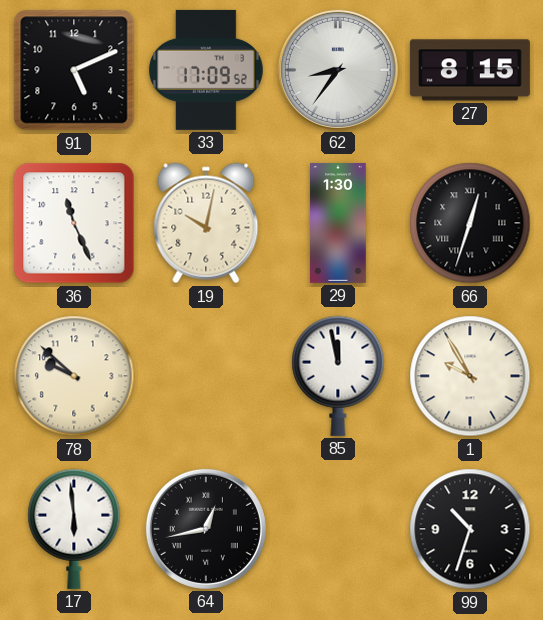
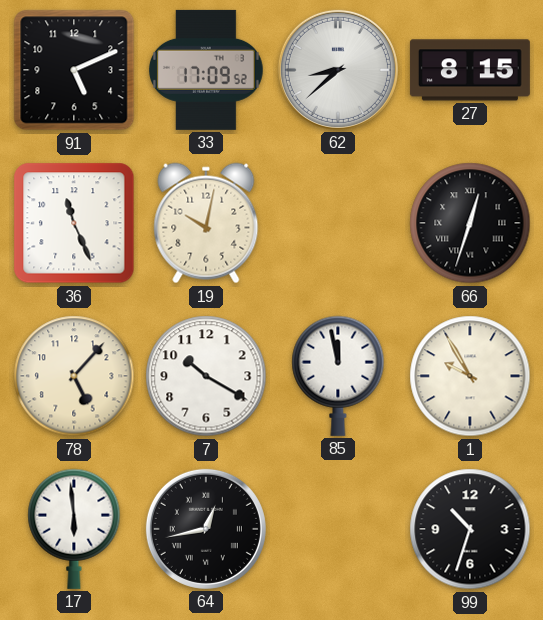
62: 8:36 -> 8:38 (338, 70)
29: 1:30 -> none (338, 223)
78: 9:52 -> 5:07 (74, 376)
7: none -> 10:20 (206, 376)
